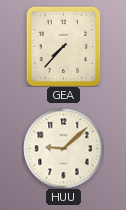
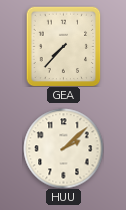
HUU: 9:08 -> 2:08 (63, 148)
